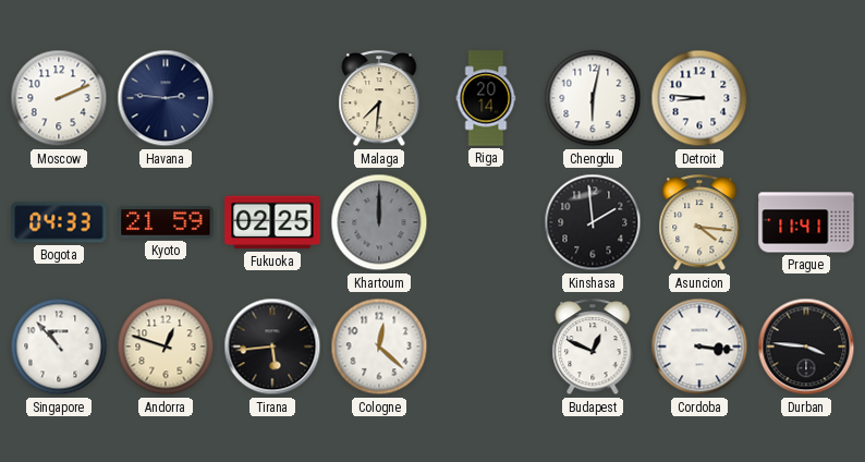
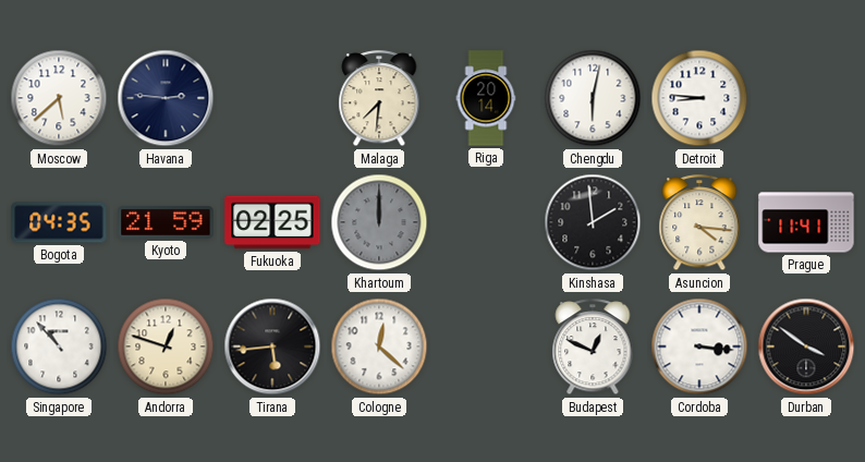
Moscow: 2:11 -> 5:38 (59, 98)
Bogota: 04:33 -> 04:35 (59, 222)
Durban: 3:46 -> 3:51 (806, 346)
